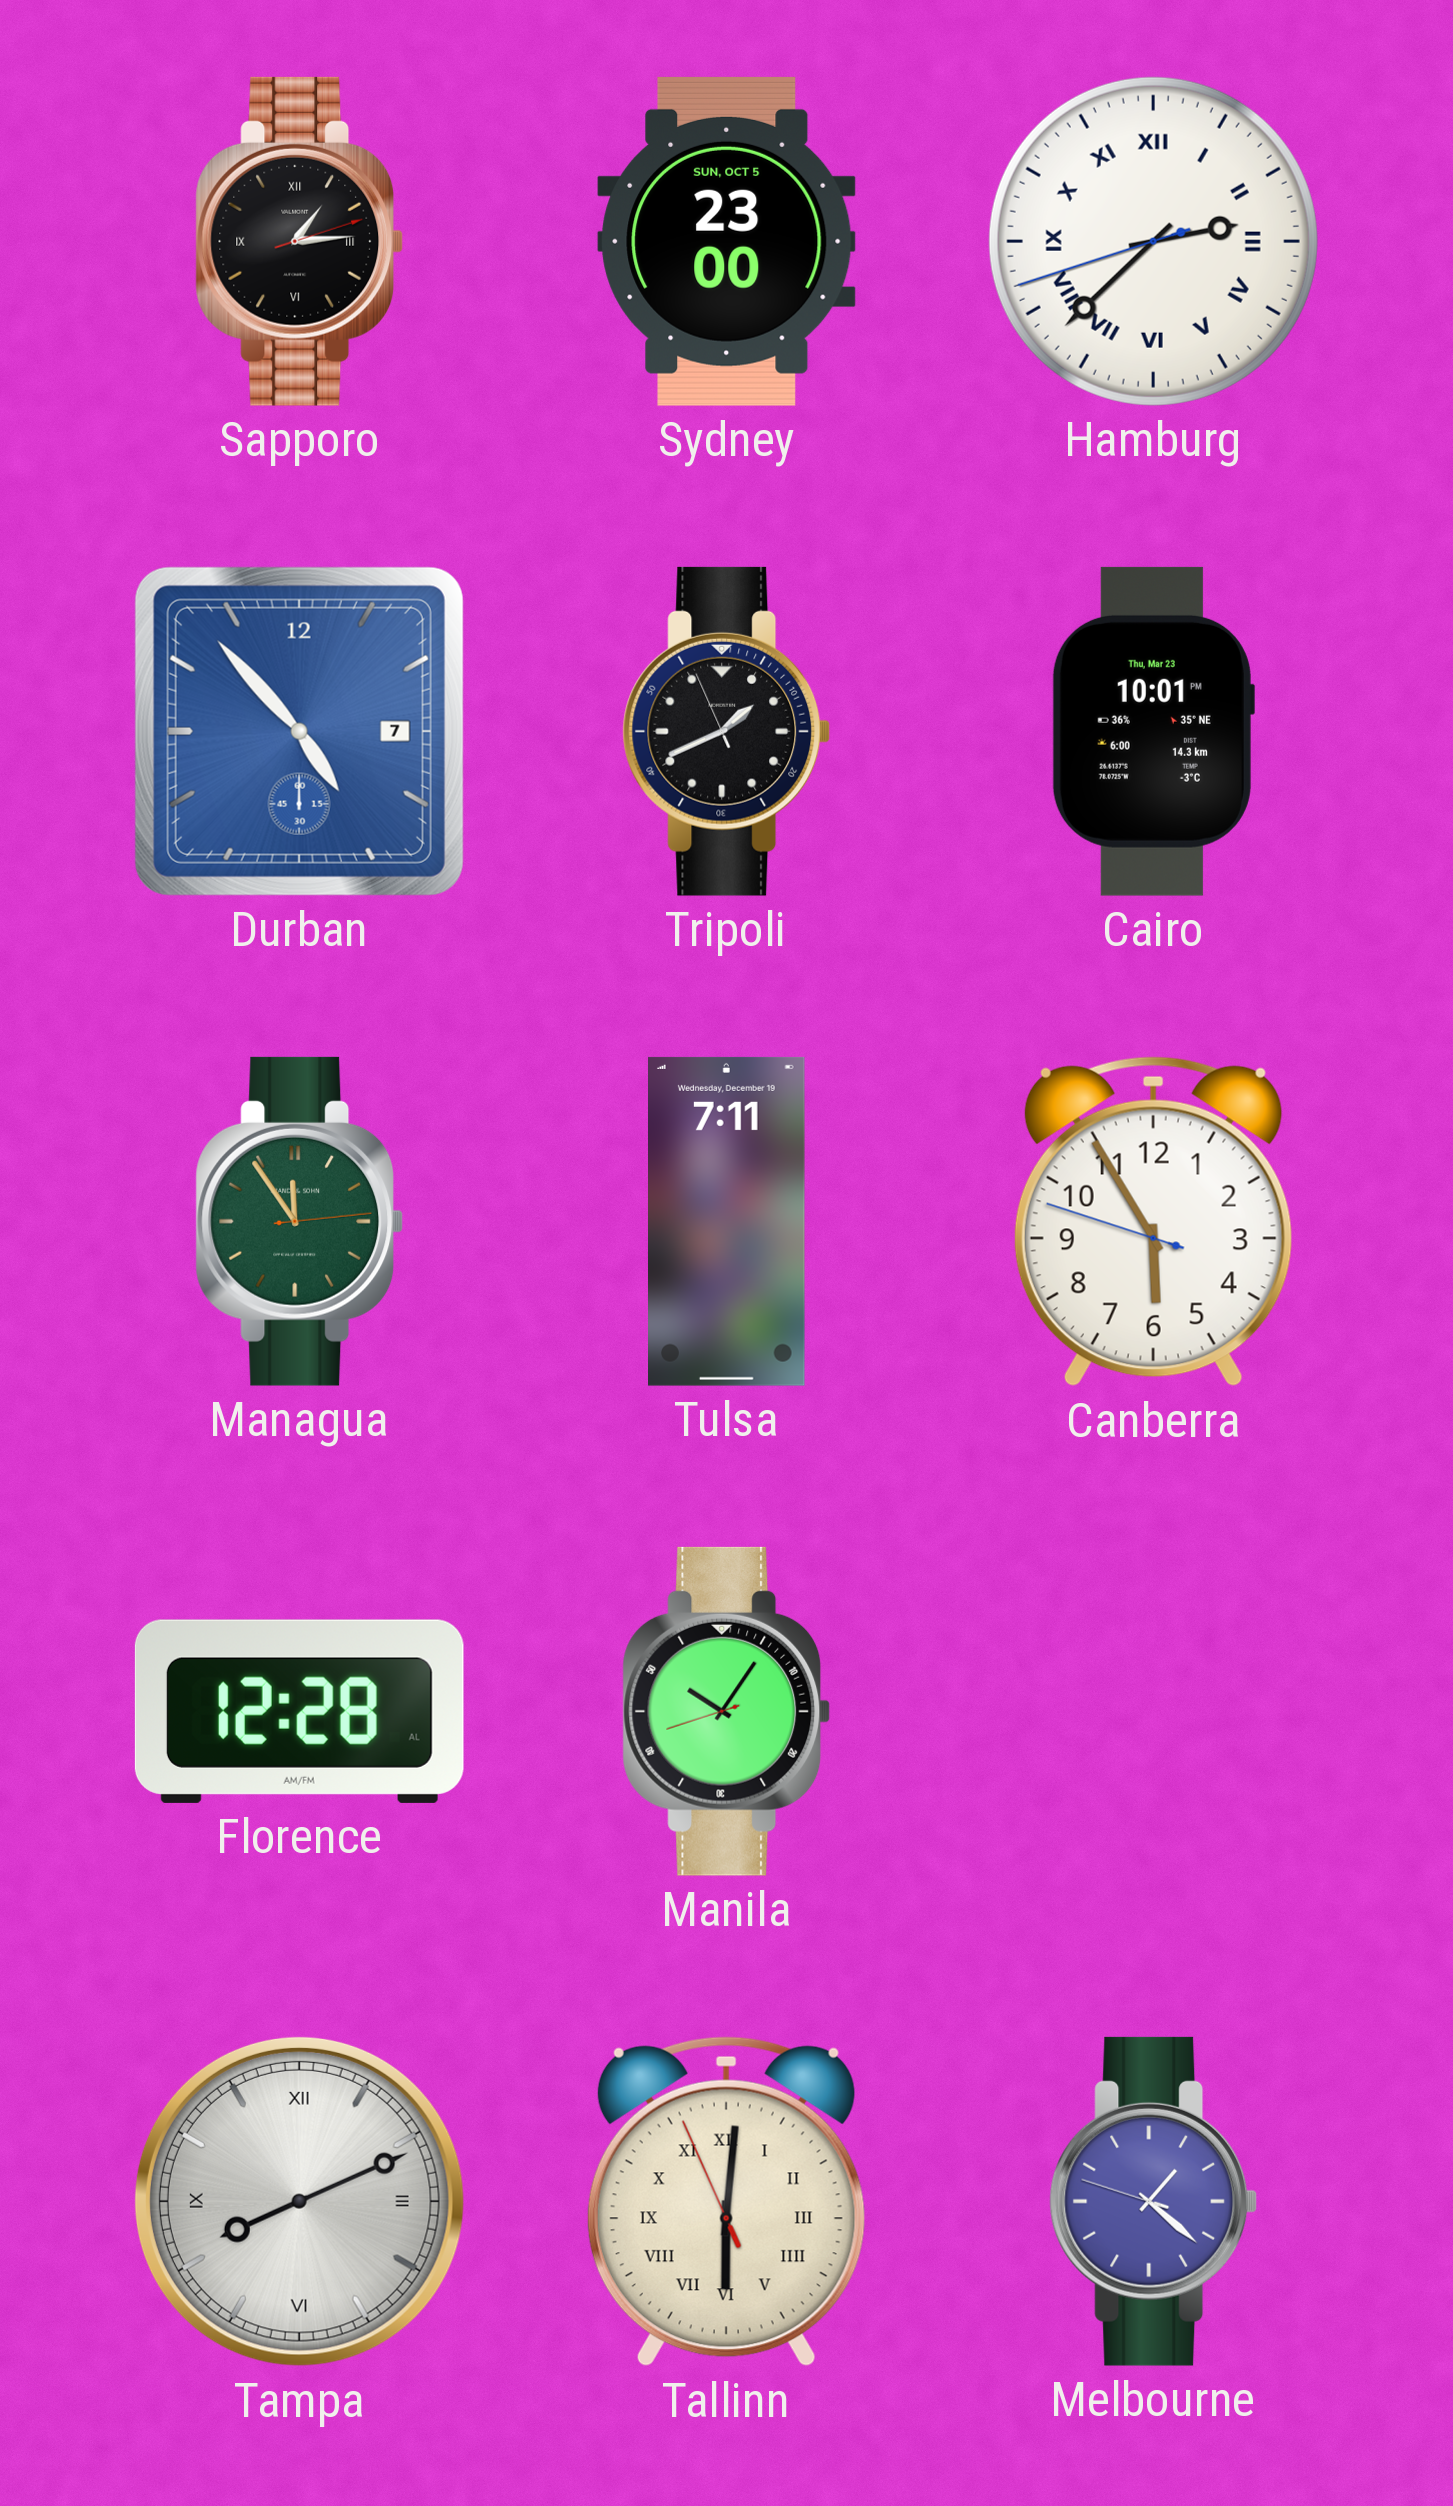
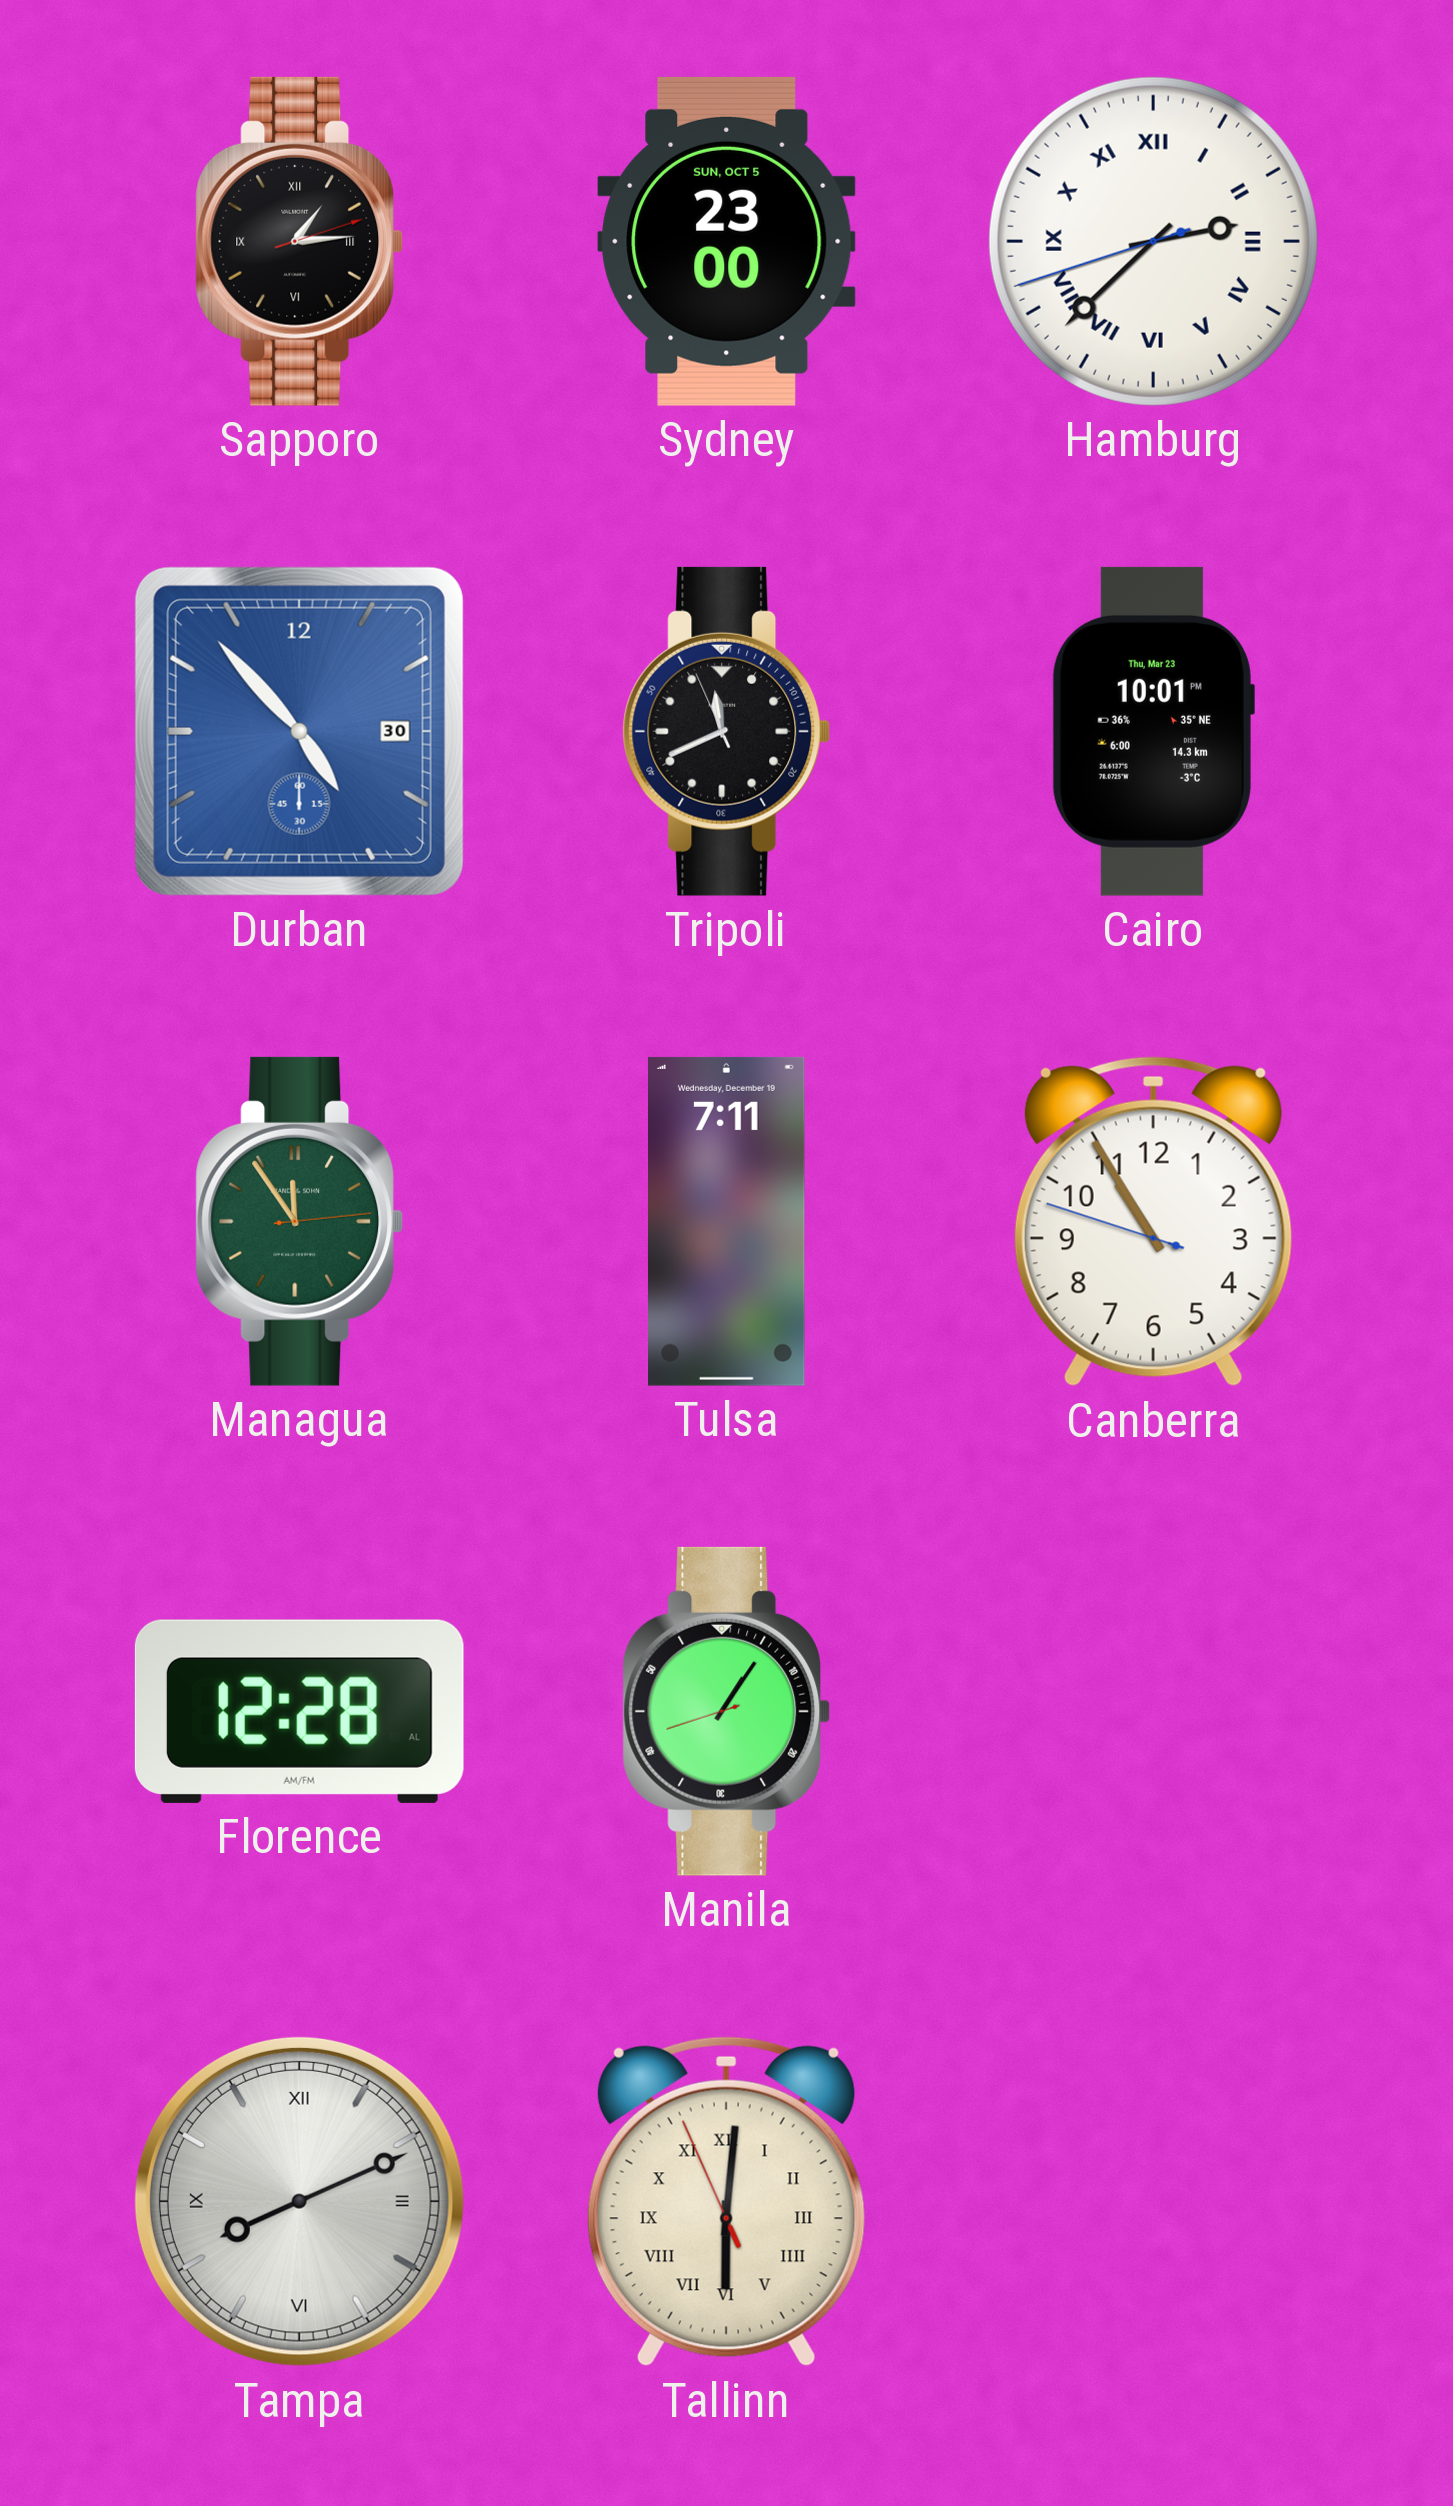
Durban date: 7 -> 30 (299, 731)
Tripoli: 1:40 -> 11:40 (727, 731)
Canberra: 5:54 -> 10:54 (1153, 1222)
Manila: 10:05 -> 1:05 (727, 1711)
Melbourne: 1:21 -> none (1154, 2201)
